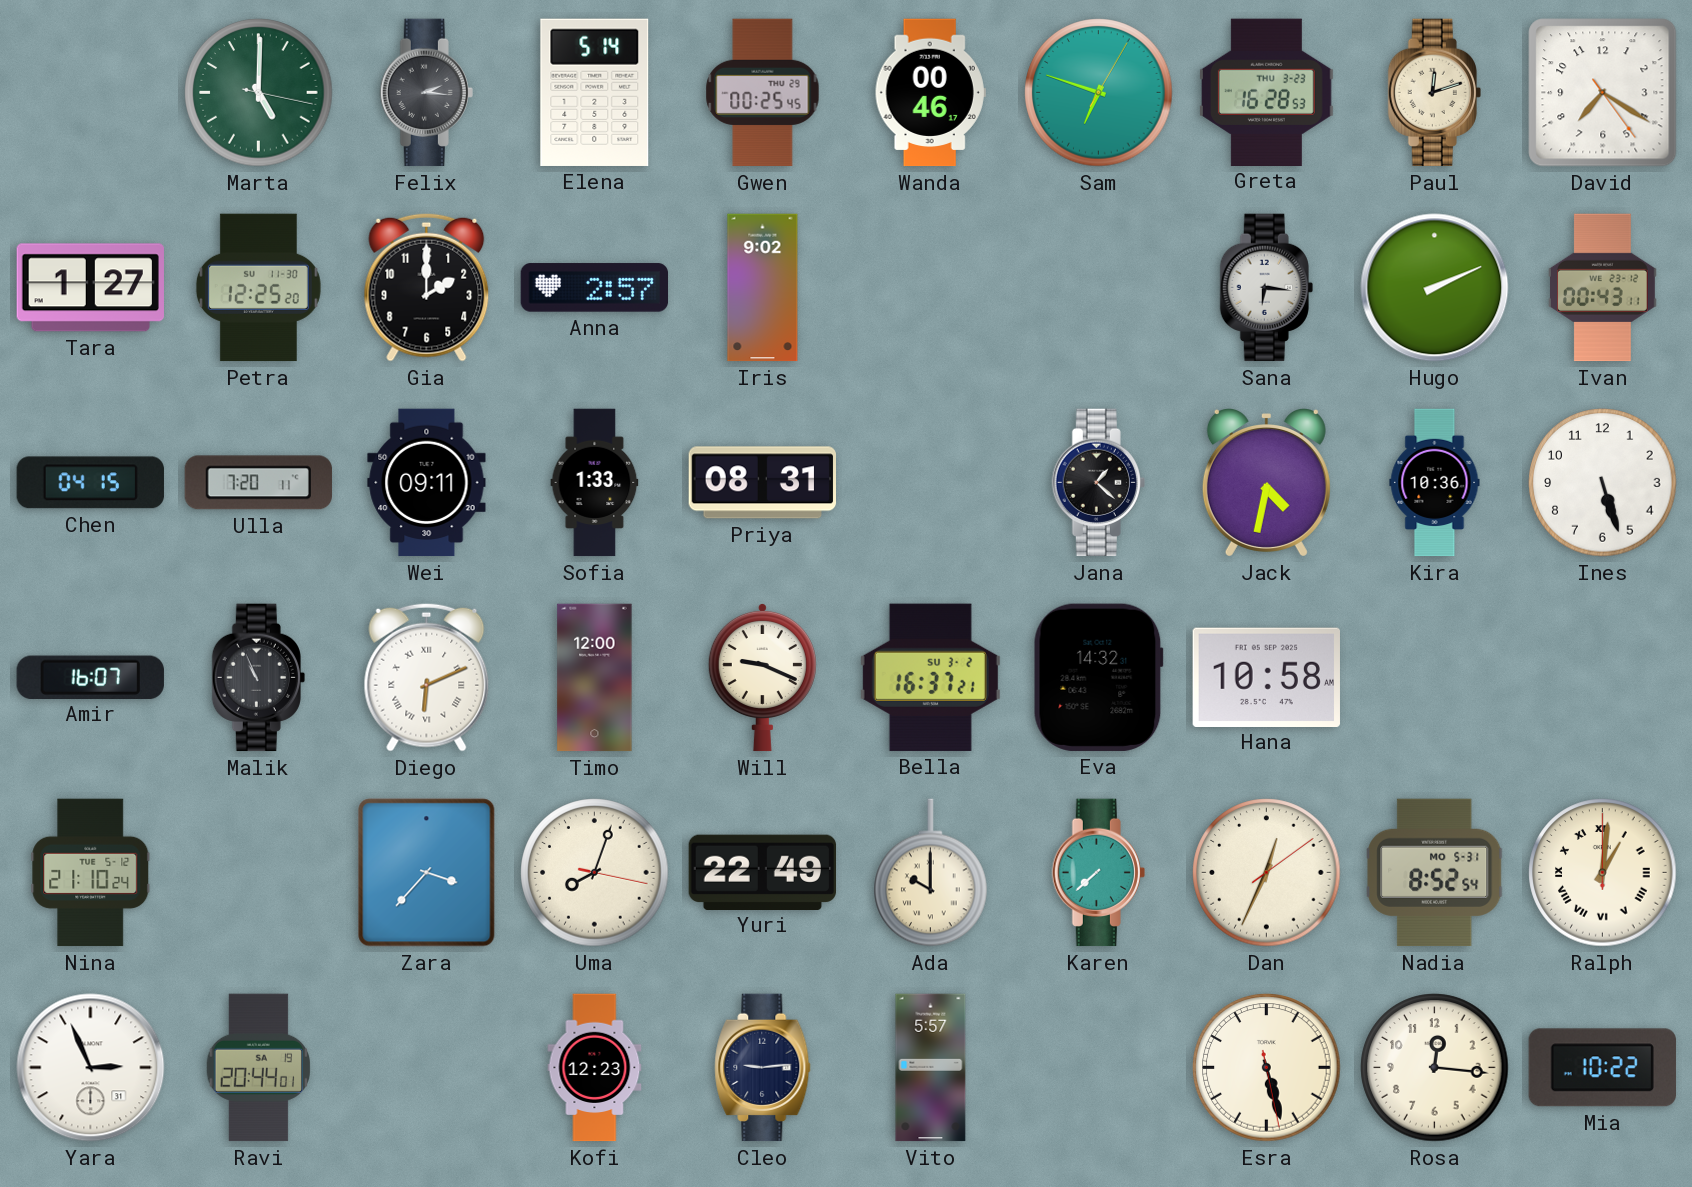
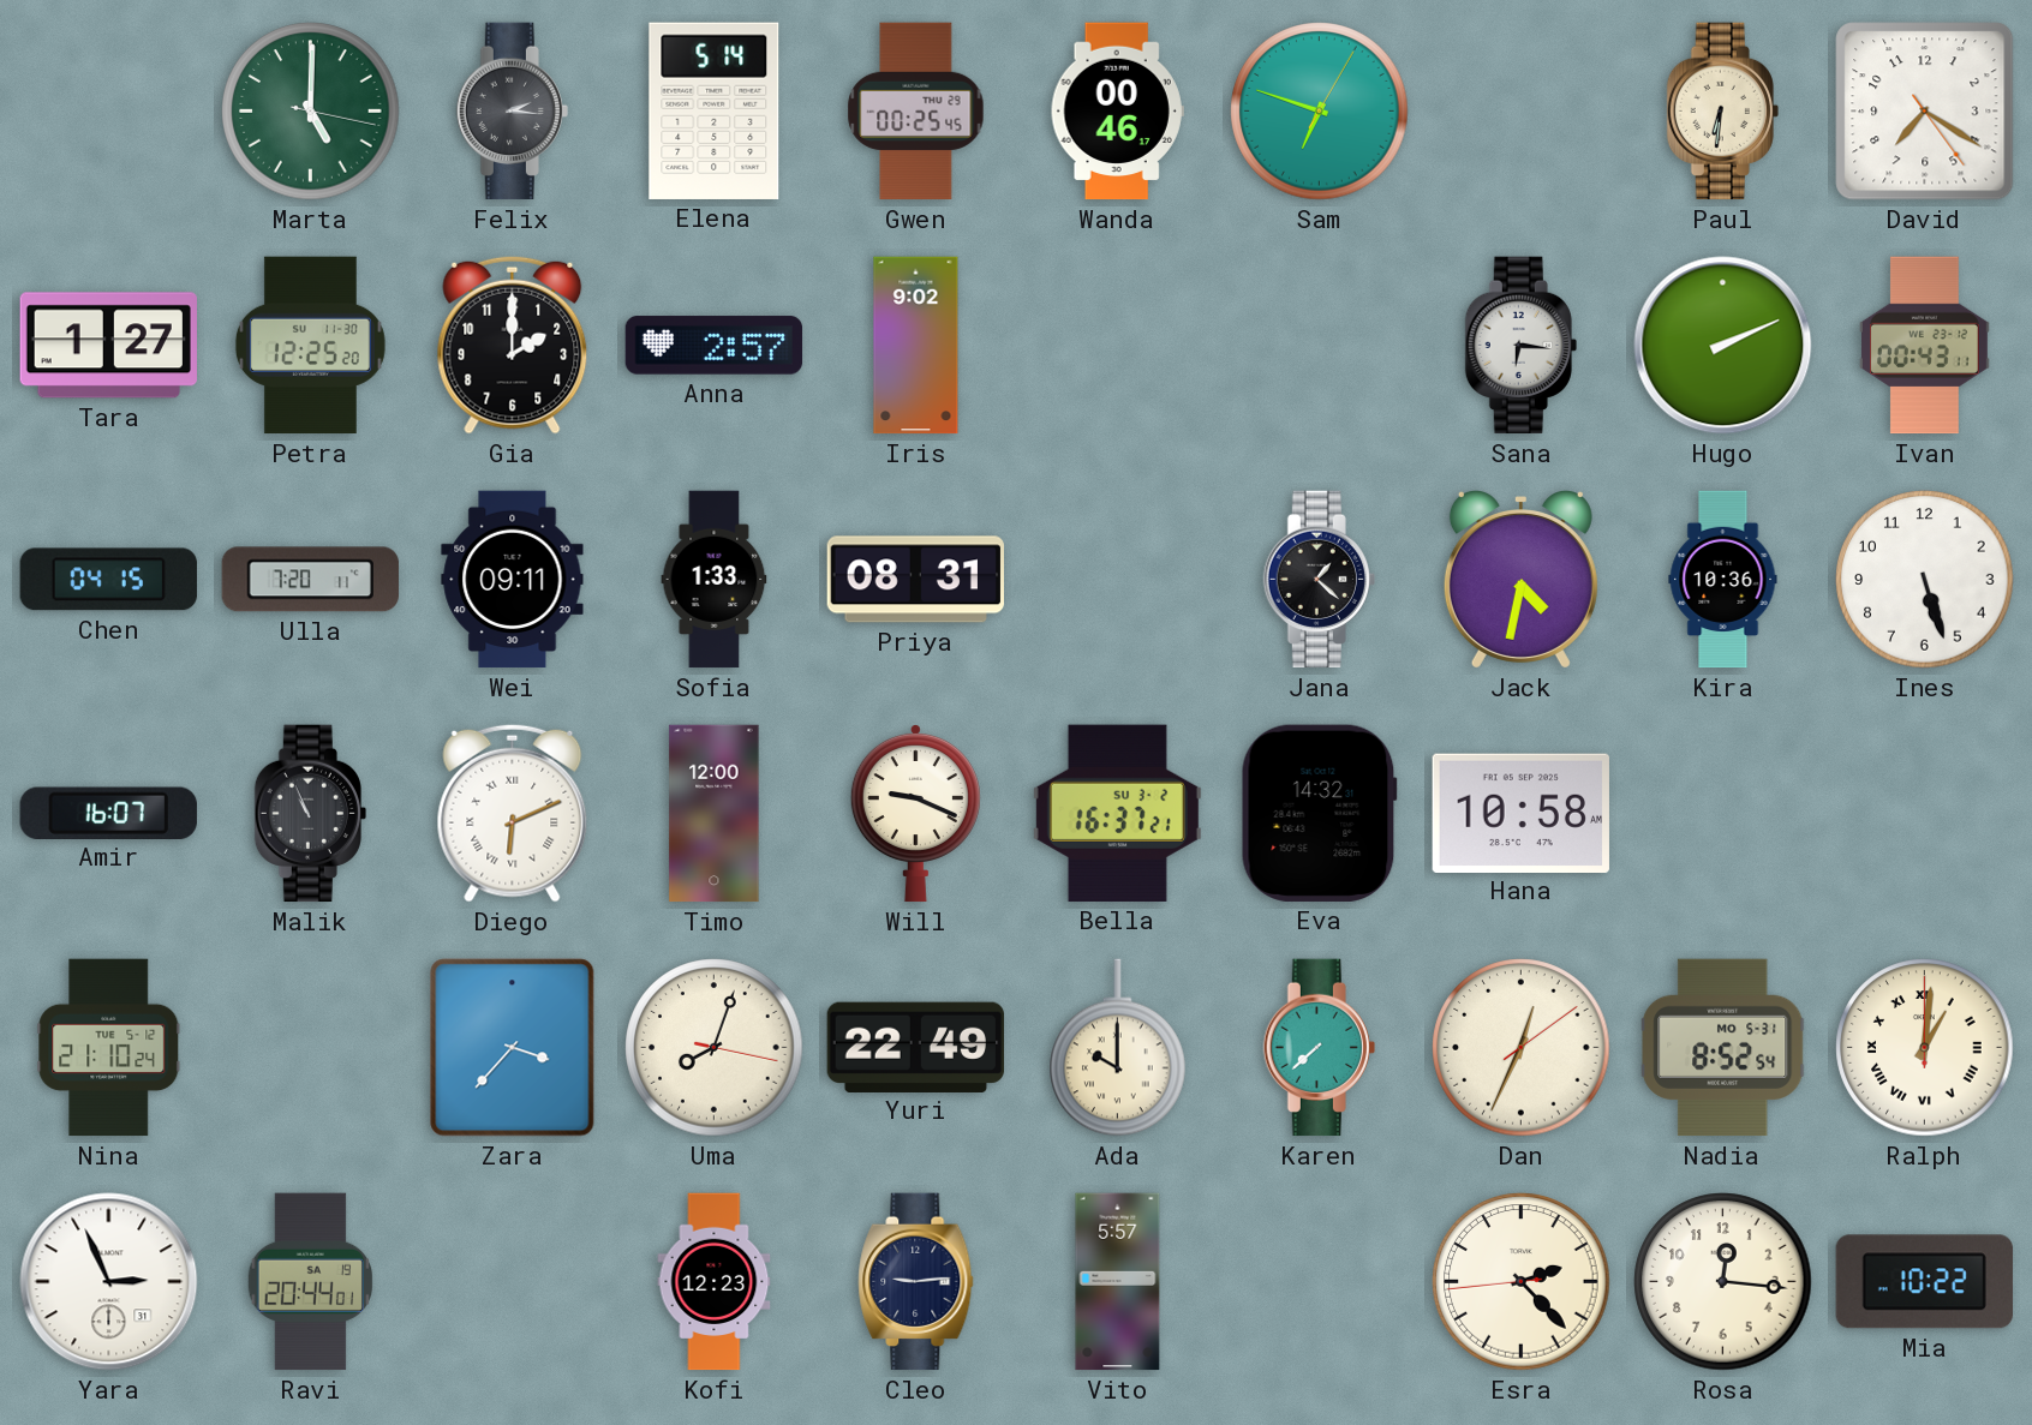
Greta: 16:28 -> none (1266, 92)
Paul: 12:12 -> 6:31 (1722, 112)
Esra: 5:27 -> 2:22 (1522, 1282)
